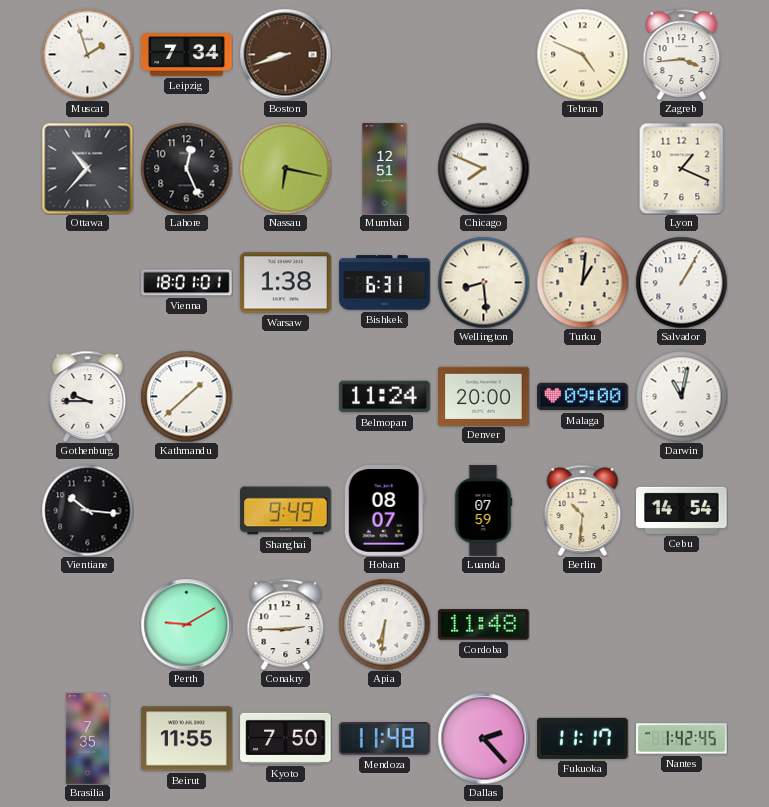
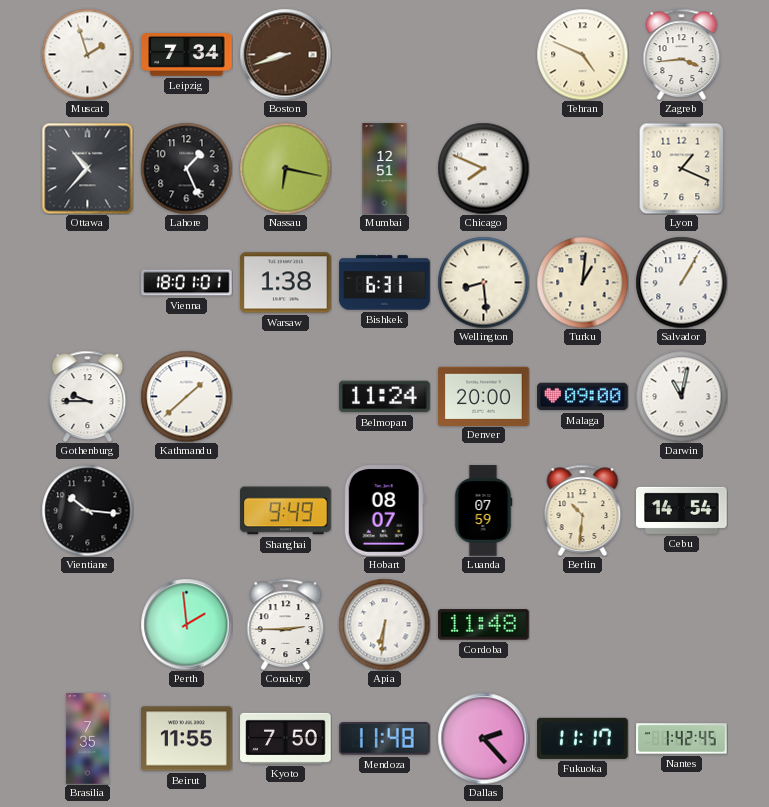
Lahore: 12:26 -> 1:26 (186, 168)
Perth: 9:10 -> 1:59 (186, 624)
